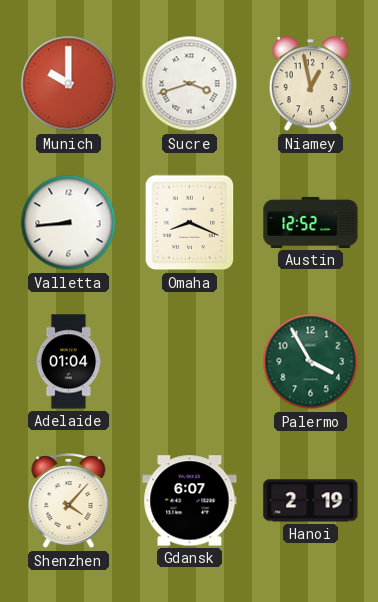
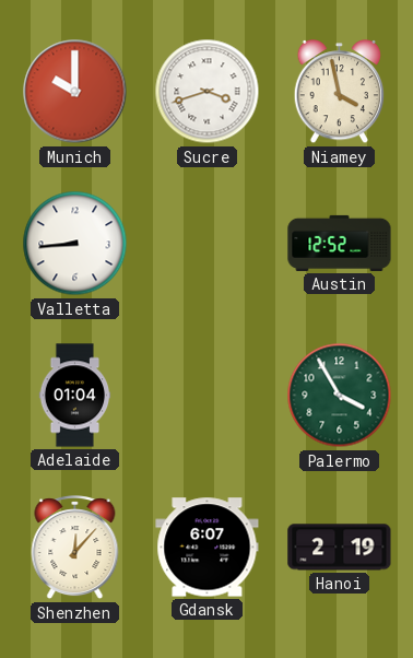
Niamey: 12:58 -> 3:58 (340, 93)
Omaha: 8:19 -> none (190, 223)
Shenzhen: 4:07 -> 12:07 (75, 548)
